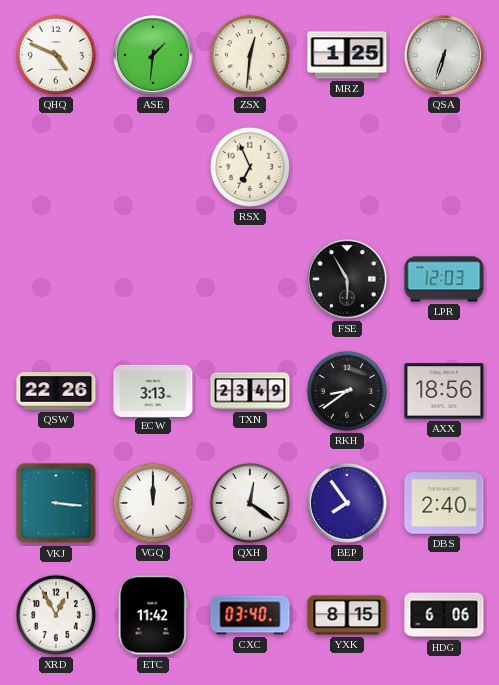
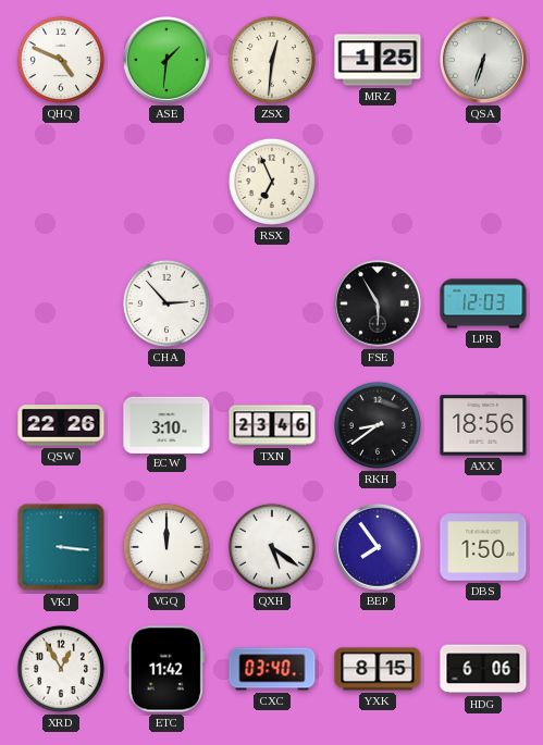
CHA: none -> 2:53 (166, 303)
ECW: 3:13 -> 3:10 (166, 424)
TXN: 23:49 -> 23:46 (272, 425)
QXH: 12:21 -> 5:21 (272, 547)
DBS: 2:40 -> 1:50 (483, 547)
